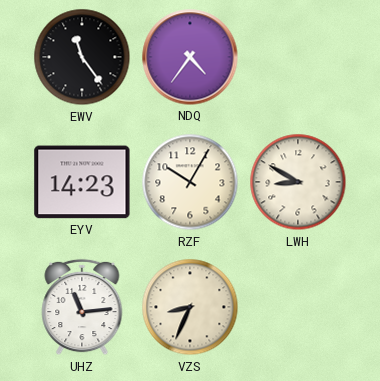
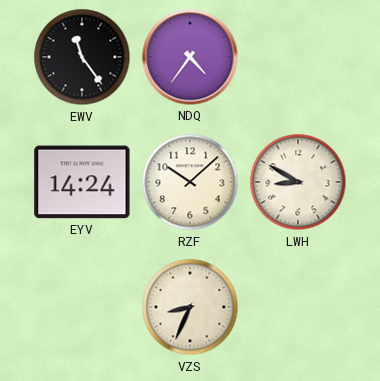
EYV: 14:23 -> 14:24 (82, 182)
RZF: 10:05 -> 10:08 (190, 182)
UHZ: 11:14 -> none (82, 307)
